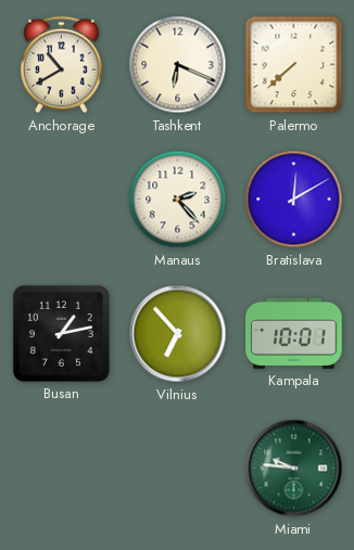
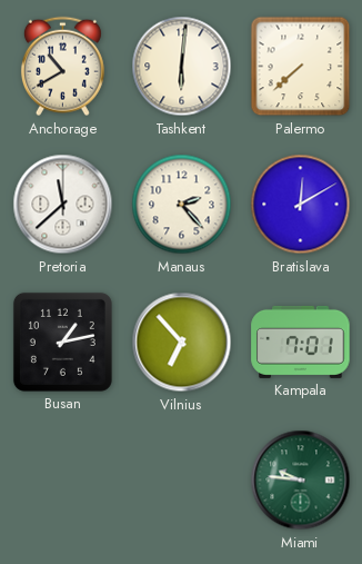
Tashkent: 6:19 -> 6:01 (182, 67)
Pretoria: none -> 11:38 (63, 205)
Kampala: 10:01 -> 7:01 (301, 342)
